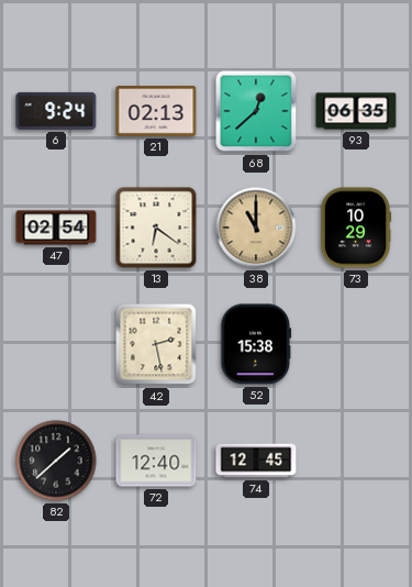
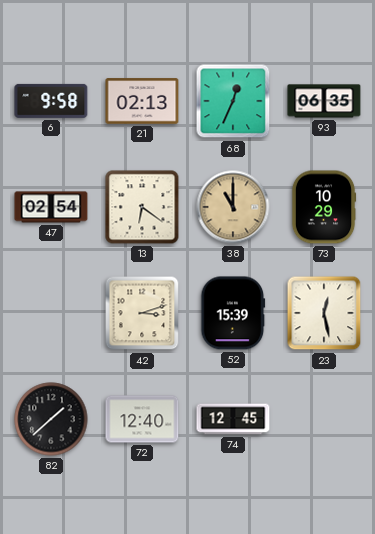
6: 9:24 -> 9:58 (51, 101)
68: 12:38 -> 12:34 (233, 101)
42: 2:28 -> 3:12 (142, 313)
52: 15:38 -> 15:39 (233, 313)
23: none -> 12:28 (324, 313)
